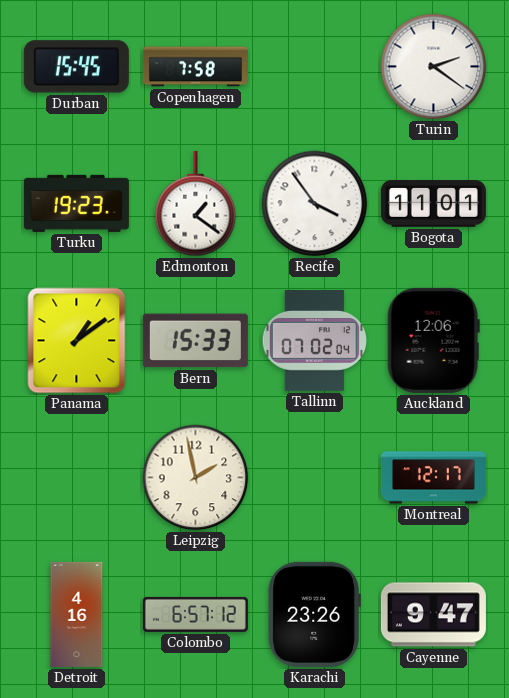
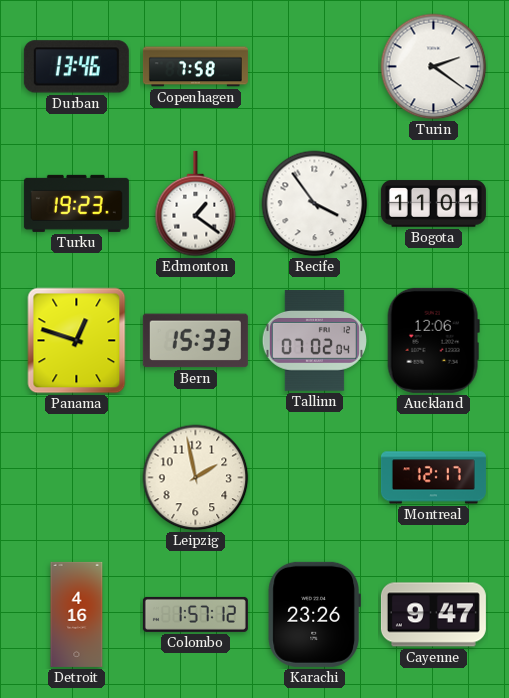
Durban: 15:45 -> 13:46 (76, 67)
Panama: 1:09 -> 12:48 (77, 341)
Colombo: 6:57 -> 1:57 (195, 614)
